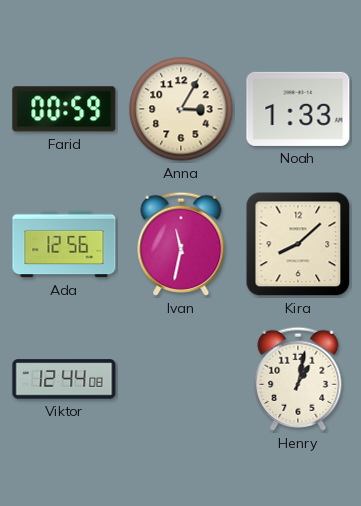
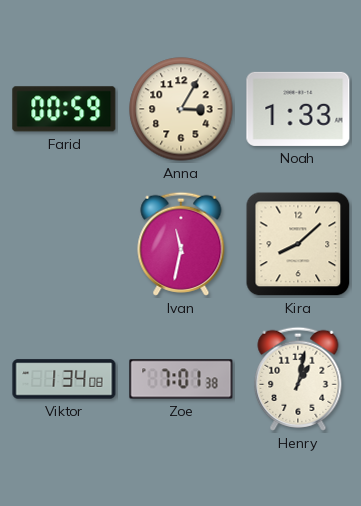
Ada: 12:56 -> none (64, 244)
Viktor: 12:44 -> 1:34 (64, 379)
Zoe: none -> 7:01 (181, 379)
